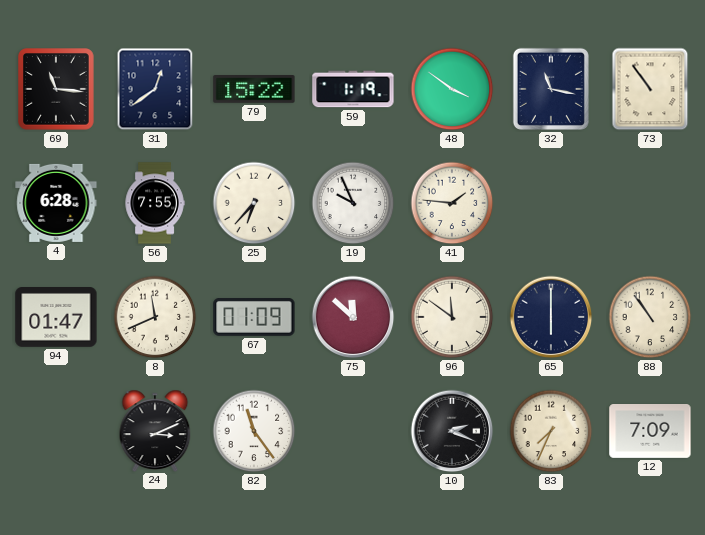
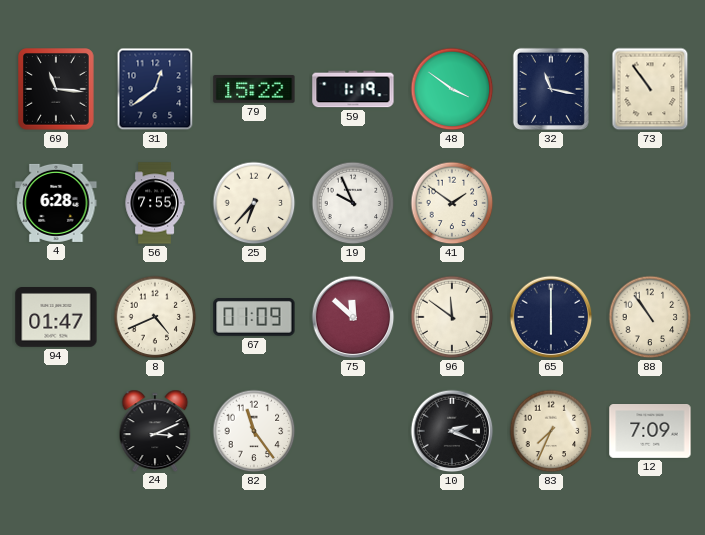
41: 1:46 -> 1:51 (452, 203)
8: 11:41 -> 4:41 (155, 317)
